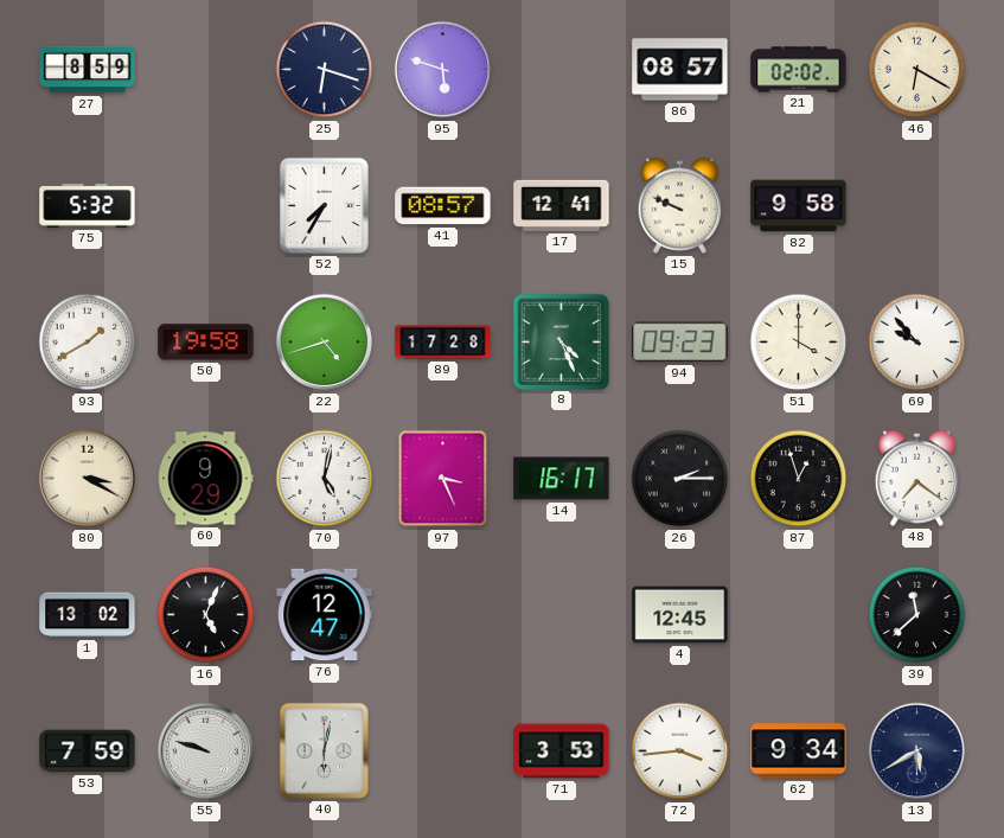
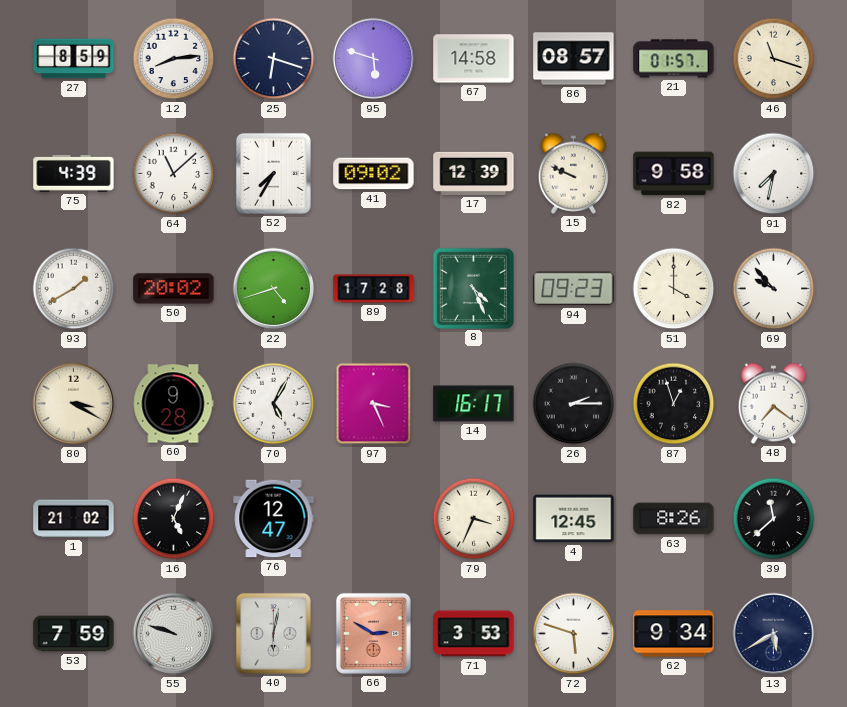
12: none -> 8:14 (174, 59)
67: none -> 14:58 (474, 59)
21: 02:02 -> 01:57 (674, 59)
46: 6:20 -> 11:18 (774, 59)
75: 5:32 -> 4:39 (74, 174)
64: none -> 11:08 (174, 174)
41: 08:57 -> 09:02 (374, 174)
17: 12:41 -> 12:39 (474, 173)
91: none -> 7:32 (774, 174)
50: 19:58 -> 20:02 (174, 289)
60: 9:29 -> 9:28 (173, 404)
70: 5:02 -> 5:05 (274, 404)
1: 13:02 -> 21:02 (74, 519)
79: none -> 3:34 (474, 519)
63: none -> 8:26 (674, 519)
66: none -> 2:50 (373, 633)
72: 3:44 -> 5:48 (574, 634)
